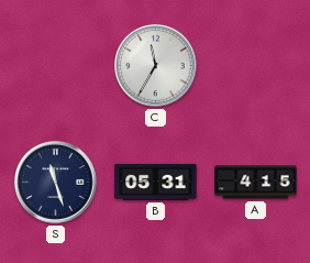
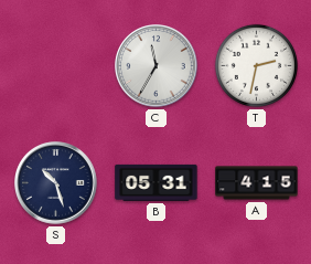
T: none -> 2:32 (256, 65)
S: 11:27 -> 10:27 (56, 183)
